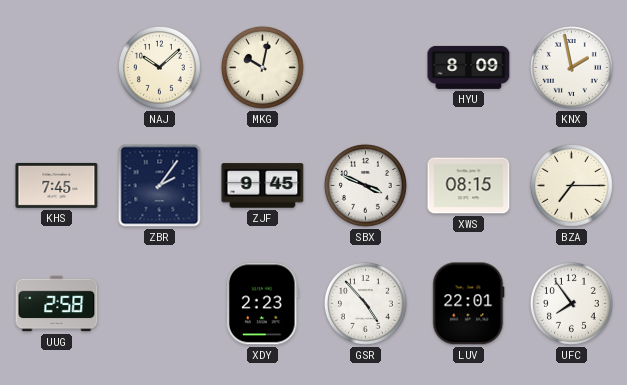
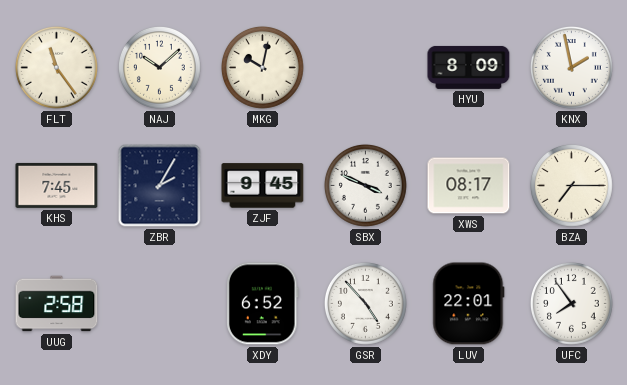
FLT: none -> 11:24 (56, 67)
ZBR: 2:06 -> 2:05 (160, 186)
XWS: 08:15 -> 08:17 (469, 186)
XDY: 2:23 -> 6:52 (263, 304)
